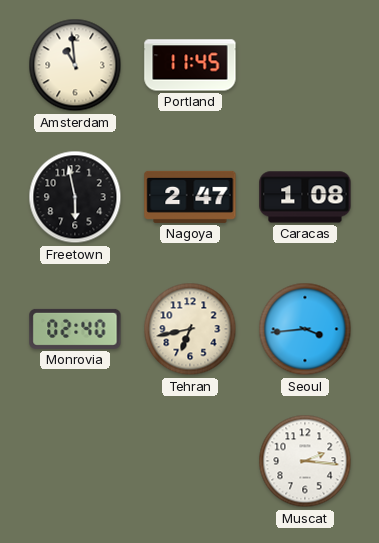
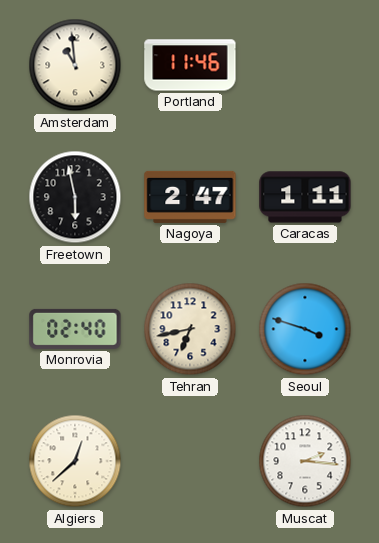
Portland: 11:45 -> 11:46 (190, 65)
Caracas: 1:08 -> 1:11 (305, 197)
Seoul: 3:44 -> 3:48 (305, 329)
Algiers: none -> 12:38 (75, 461)
